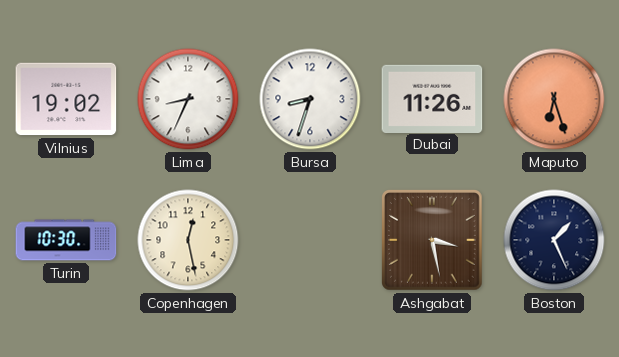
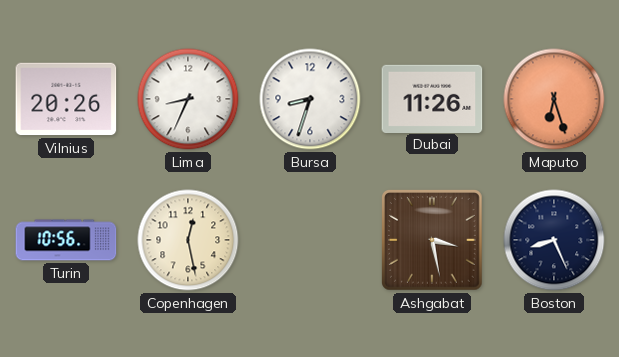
Vilnius: 19:02 -> 20:26 (66, 99)
Turin: 10:30 -> 10:56 (66, 240)
Boston: 1:26 -> 8:26 (554, 240)
